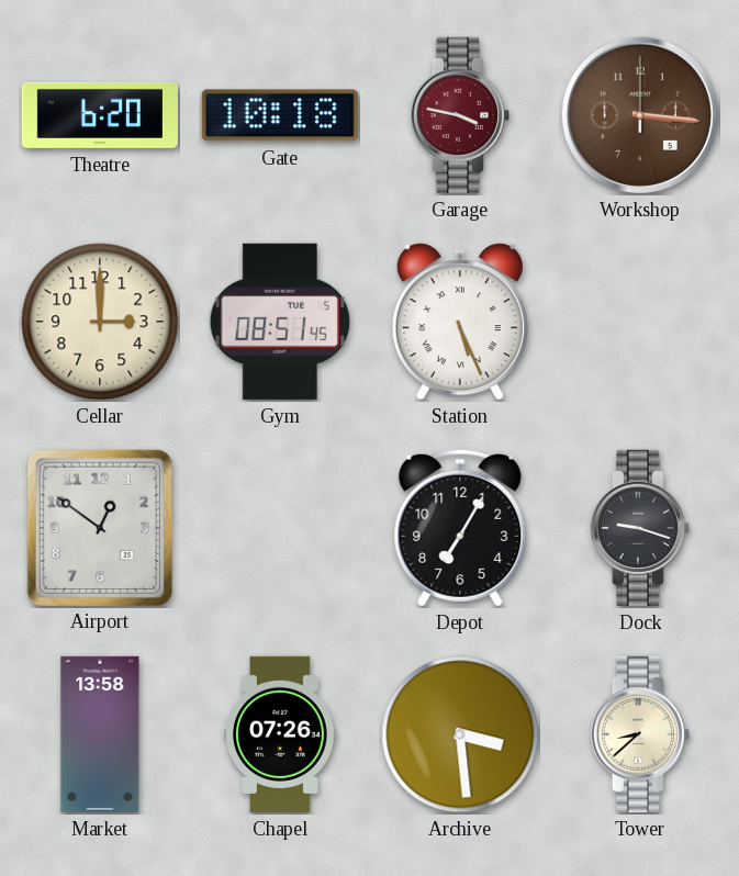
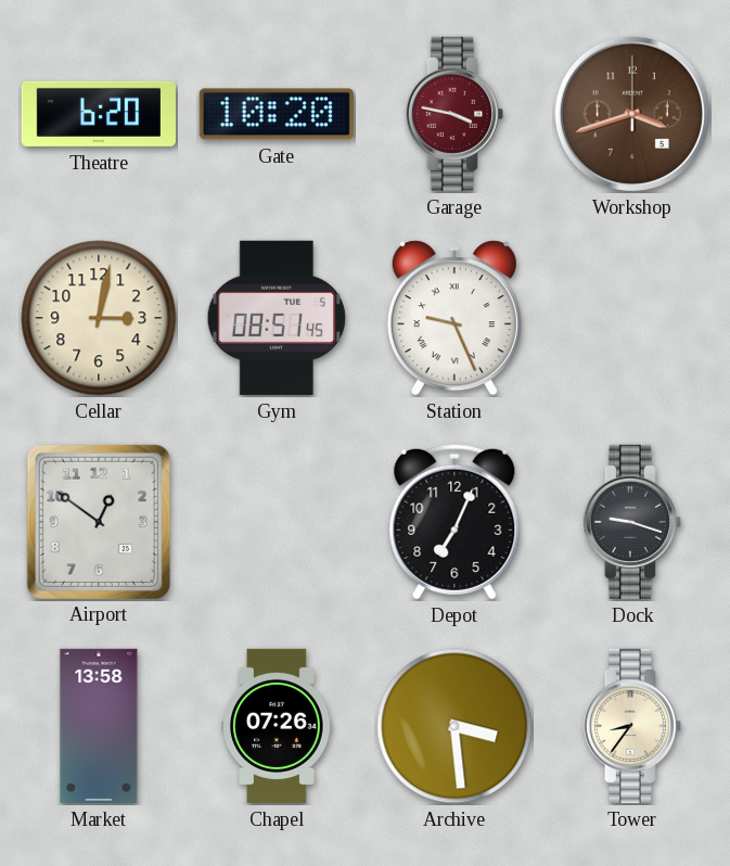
Gate: 10:18 -> 10:20 (277, 114)
Workshop: 3:16 -> 3:42 (632, 114)
Cellar: 3:00 -> 3:02 (99, 318)
Station: 5:26 -> 9:26 (454, 318)
Depot: 7:05 -> 7:04 (454, 522)
Tower: 8:38 -> 8:36 (632, 726)
